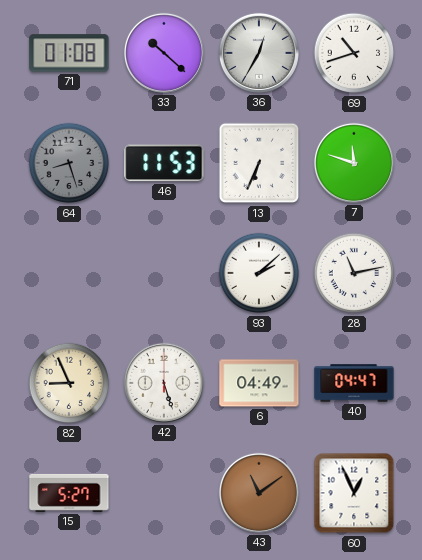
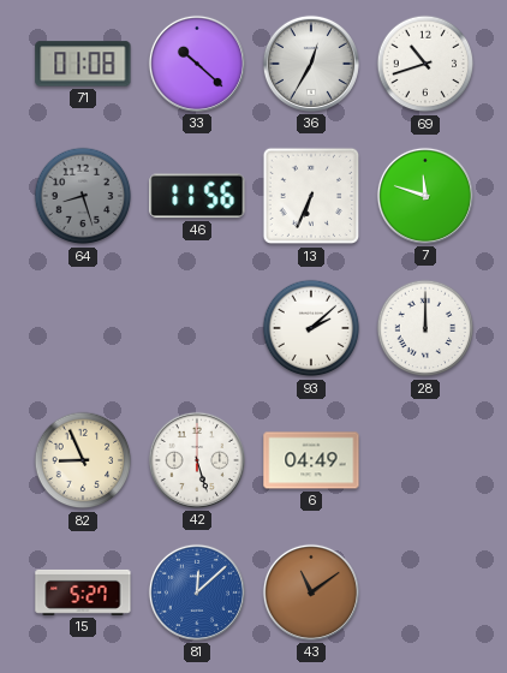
46: 11:53 -> 11:56 (197, 196)
28: 11:13 -> 12:00 (425, 328)
40: 04:47 -> none (354, 383)
81: none -> 12:08 (197, 592)
60: 12:56 -> none (354, 493)
